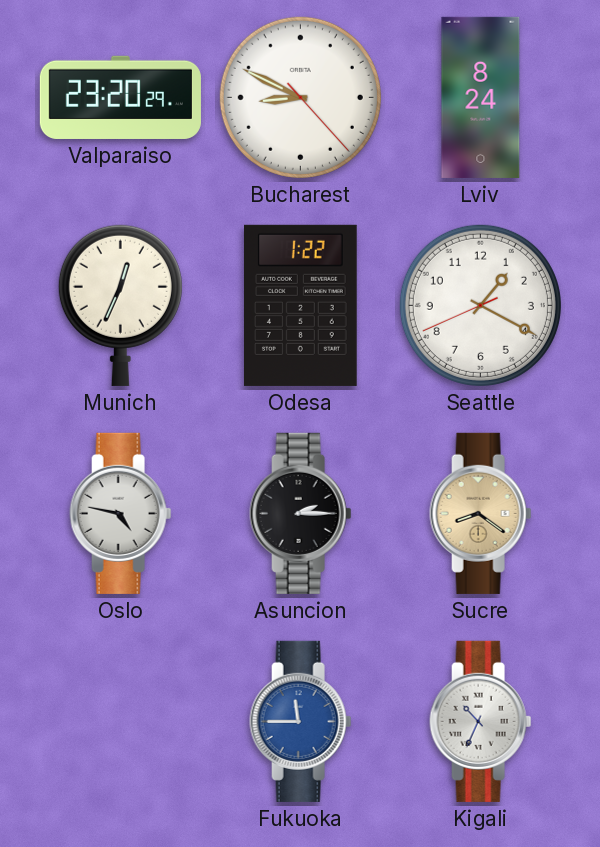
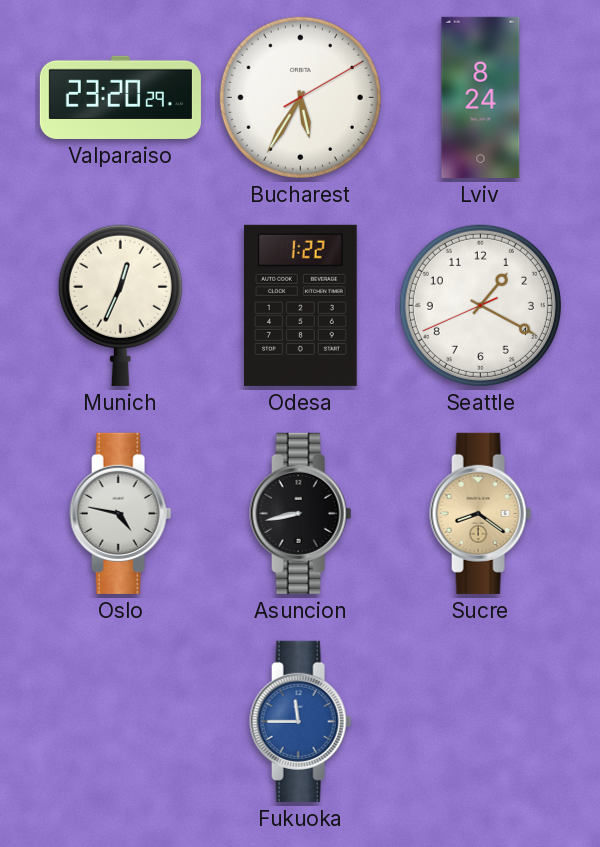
Bucharest: 8:49 -> 5:35 (300, 97)
Asuncion: 2:15 -> 8:43 (301, 513)
Kigali: 10:34 -> none (481, 721)
